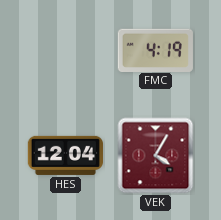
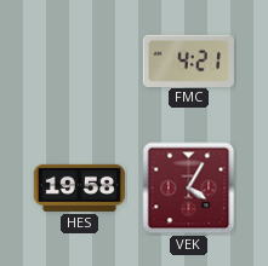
FMC: 4:19 -> 4:21 (188, 60)
HES: 12:04 -> 19:58 (79, 187)
